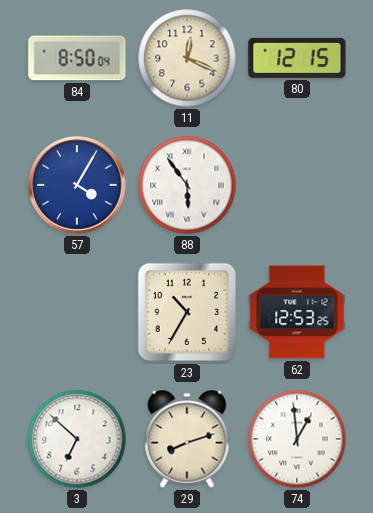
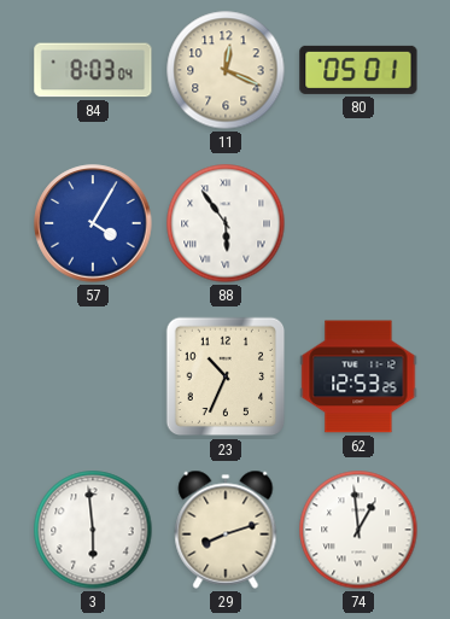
84: 8:50 -> 8:03 (93, 70)
80: 12:15 -> 05:01 (358, 70)
23: 10:35 -> 10:34 (226, 376)
3: 6:52 -> 5:59 (93, 530)
